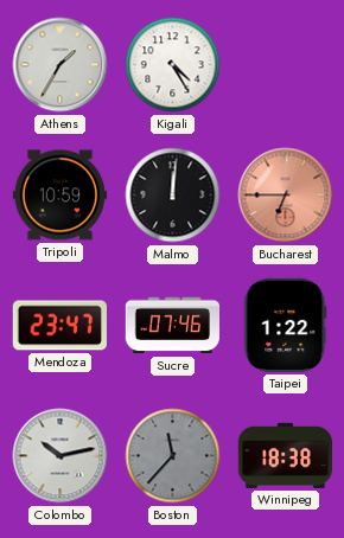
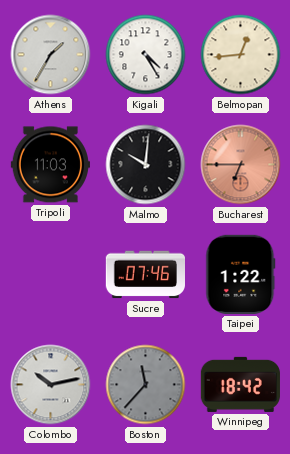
Belmopan: none -> 12:44 (241, 55)
Tripoli: 10:59 -> 11:03 (50, 165)
Malmo: 12:01 -> 10:01 (146, 165)
Mendoza: 23:47 -> none (59, 326)
Winnipeg: 18:38 -> 18:42 (240, 384)
